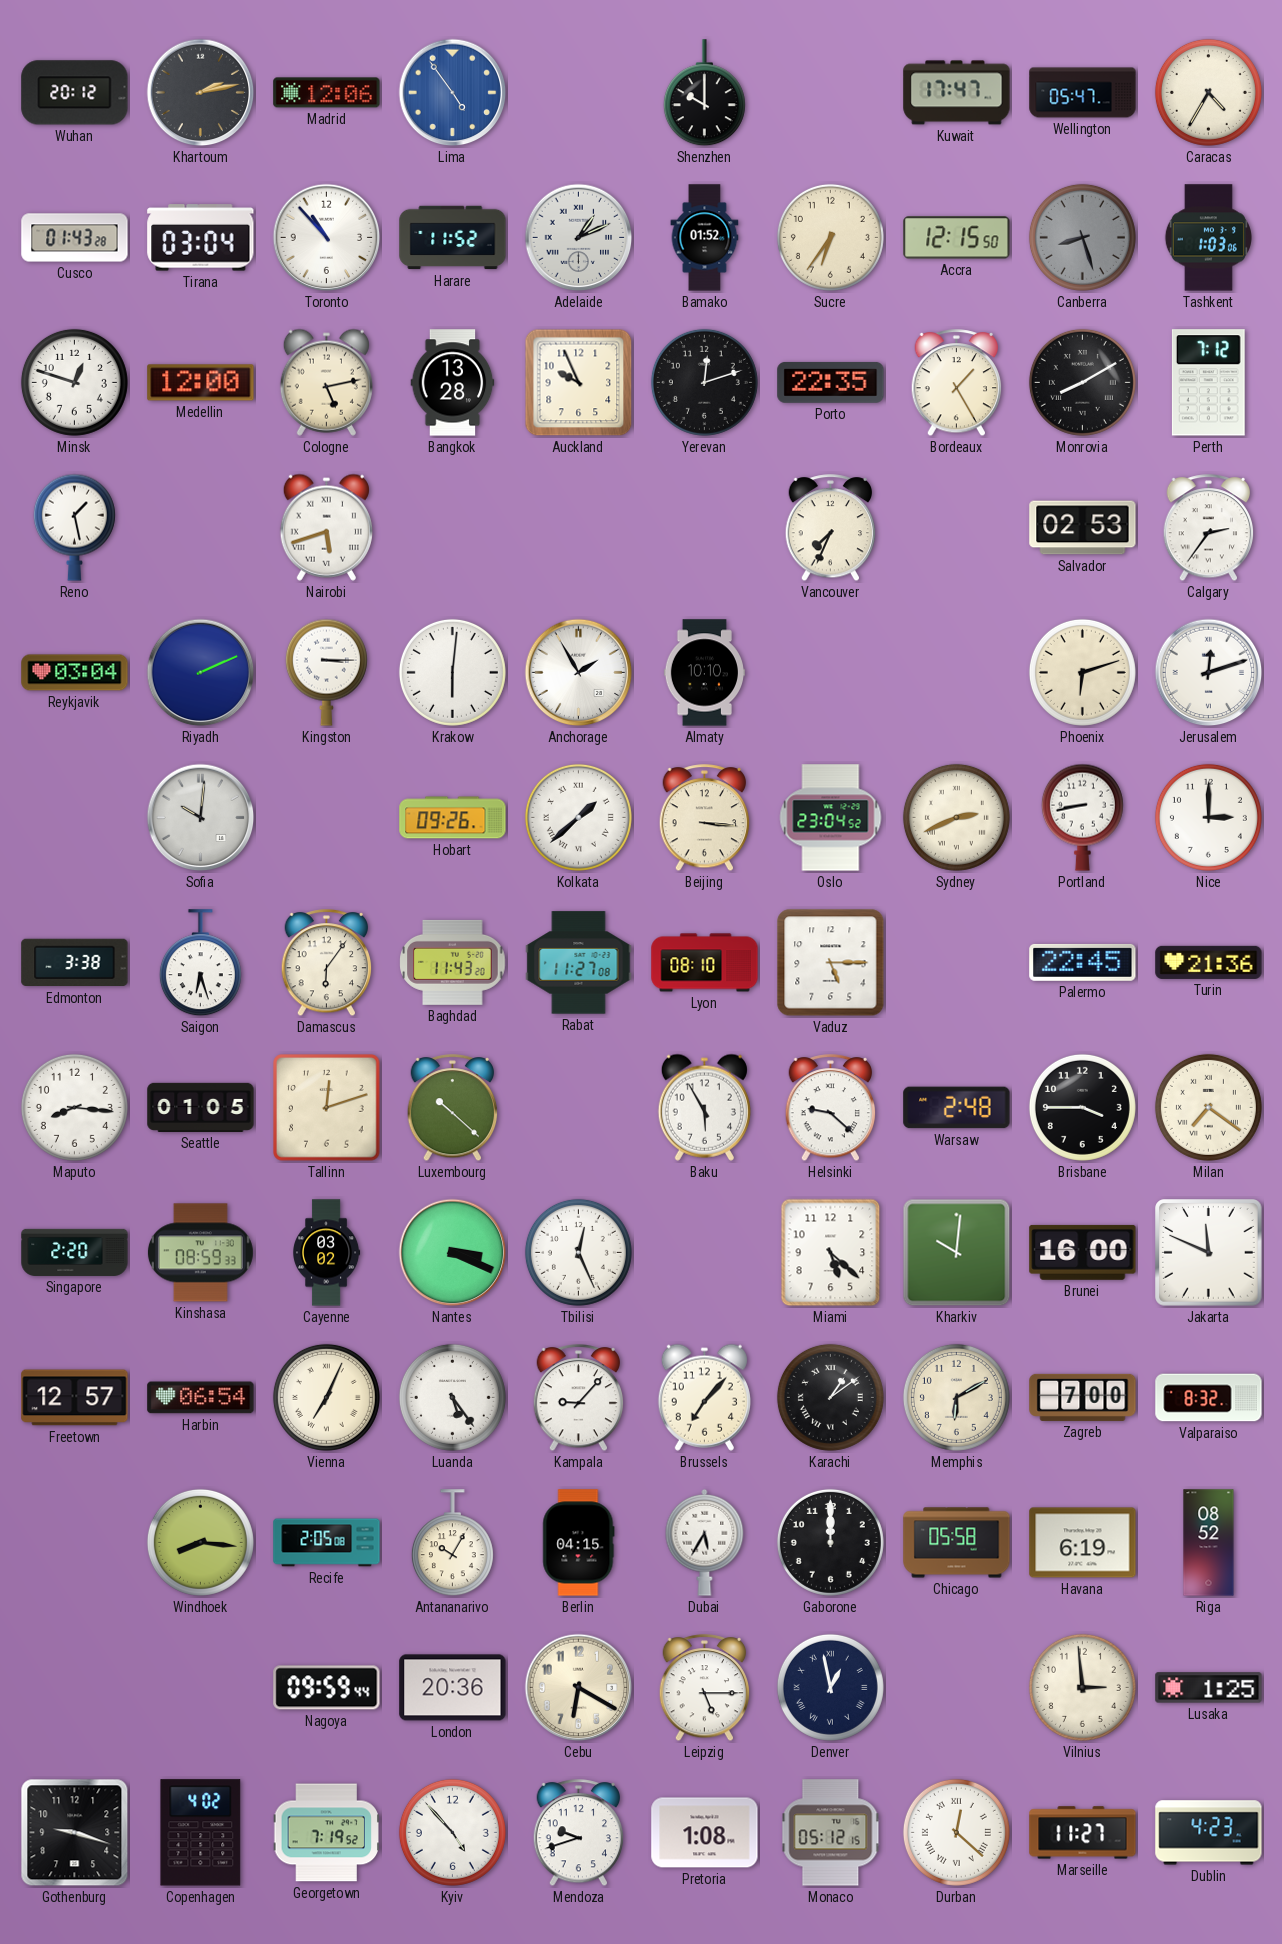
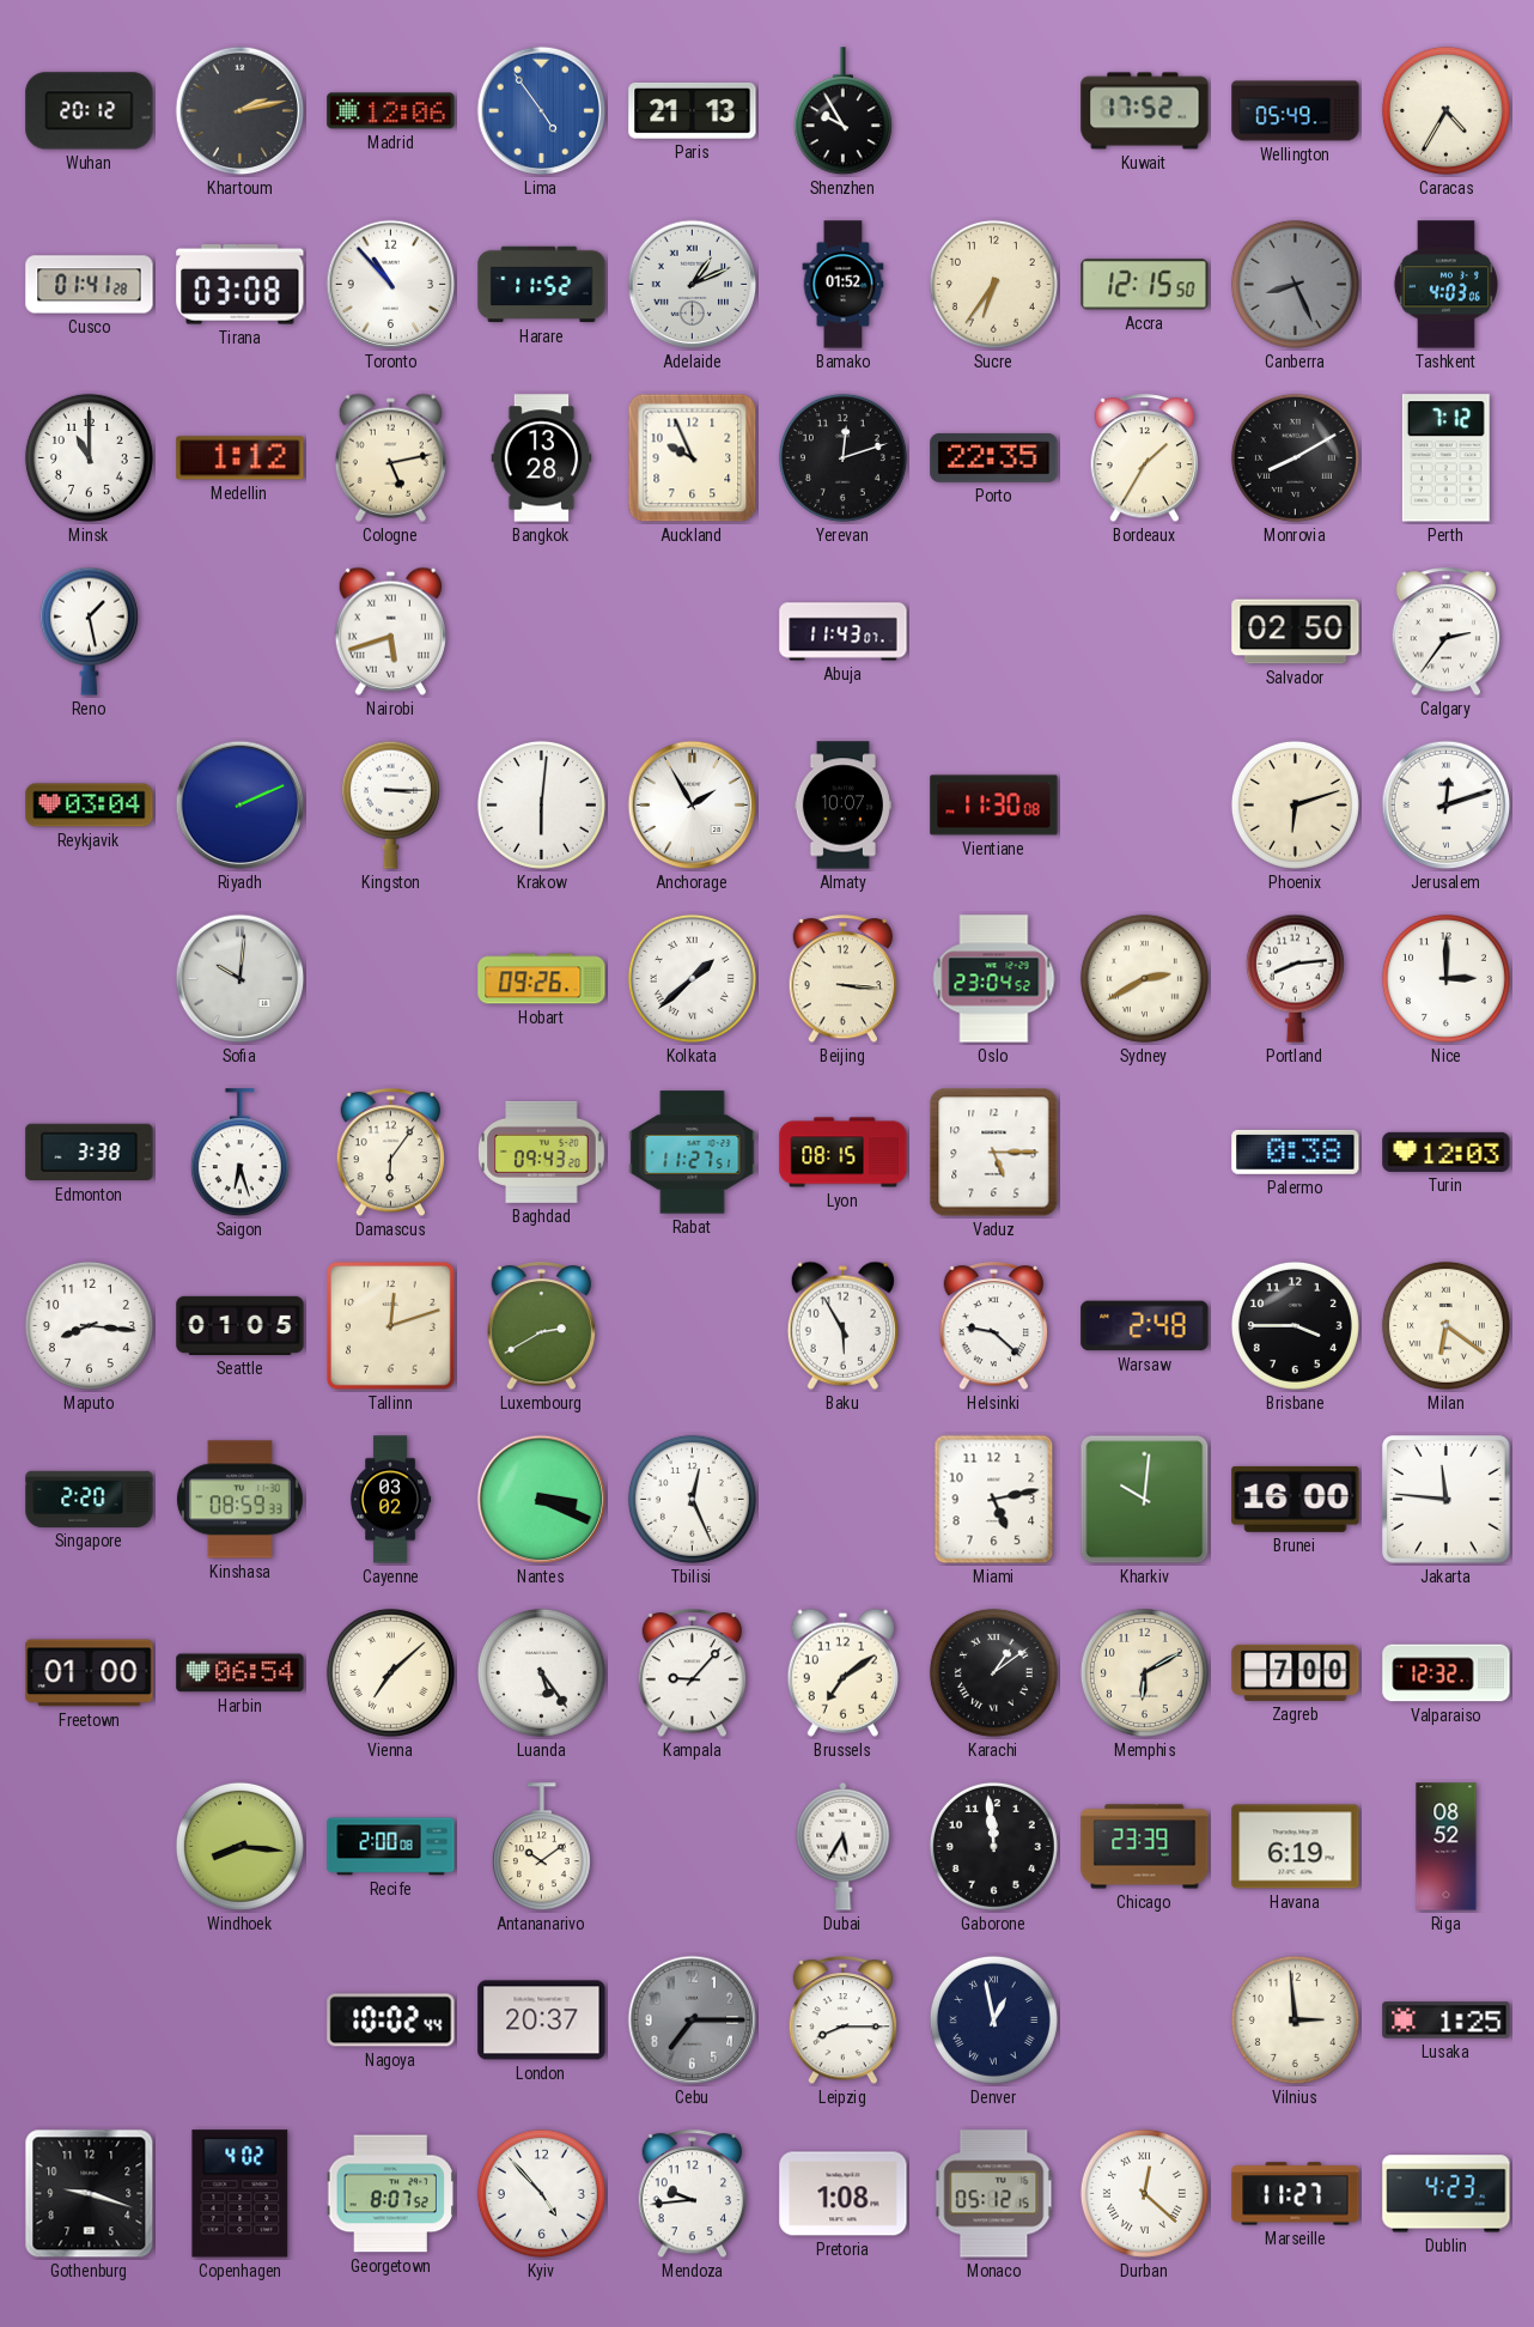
Paris: none -> 21:13 (693, 111)
Shenzhen: 10:00 -> 9:55 (842, 111)
Kuwait: 17:47 -> 17:52 (1145, 111)
Wellington: 05:47 -> 05:49 (1296, 111)
Cusco: 01:43 -> 01:41 (90, 285)
Tirana: 03:04 -> 03:08 (241, 285)
Canberra: 8:27 -> 8:26 (1295, 284)
Tashkent: 1:03 -> 4:03 (1445, 285)
Minsk: 12:48 -> 11:00 (89, 457)
Medellin: 12:00 -> 1:12 (241, 458)
Bordeaux: 1:25 -> 1:35 (1145, 458)
Abuja: none -> 11:43 (844, 632)
Vancouver: 7:34 -> none (831, 528)
Salvador: 02:53 -> 02:50 (1296, 632)
Almaty: 10:10 -> 10:07 (842, 806)
Vientiane: none -> 11:30 (994, 806)
Sydney: 2:41 -> 2:40 (1144, 978)
Portland: 8:43 -> 8:14 (1295, 978)
Baghdad: 11:43 -> 09:43 (542, 1152)
Rabat: 11:27:08 -> 11:27:51 (693, 1153)
Lyon: 08:10 -> 08:15 (844, 1153)
Palermo: 22:45 -> 0:38 (1296, 1152)
Turin: 21:36 -> 12:03 (1447, 1152)
Luxembourg: 10:22 -> 2:40 (542, 1326)
Milan: 7:21 -> 6:21 (1445, 1325)
Miami: 5:22 -> 5:13 (994, 1500)
Jakarta: 11:49 -> 11:46 (1447, 1500)
Freetown: 12:57 -> 01:00 (90, 1673)
Vienna: 7:04 -> 7:08 (390, 1672)
Brussels: 7:07 -> 7:09 (842, 1672)
Valparaiso: 8:32 -> 12:32 (1447, 1673)
Recife: 2:05 -> 2:00 (391, 1847)
Antananarivo: 10:05 -> 10:09 (541, 1847)
Berlin: 04:15 -> none (579, 1543)
Gaborone: 12:00 -> 11:59 (993, 1846)
Chicago: 05:58 -> 23:39 (1145, 1847)
Nagoya: 09:59 -> 10:02 (391, 2021)
London: 20:36 -> 20:37 (542, 2021)
Cebu: 6:20 -> 7:15 (693, 2021)
Cebu dial: cream -> grey (693, 2021)
Leipzig: 5:15 -> 8:15 (844, 2021)
Georgetown: 7:19 -> 8:07 (390, 2194)
Mendoza: 9:42 -> 9:44 (693, 2194)
